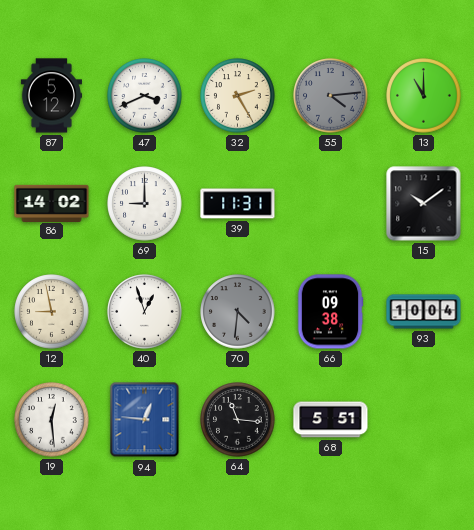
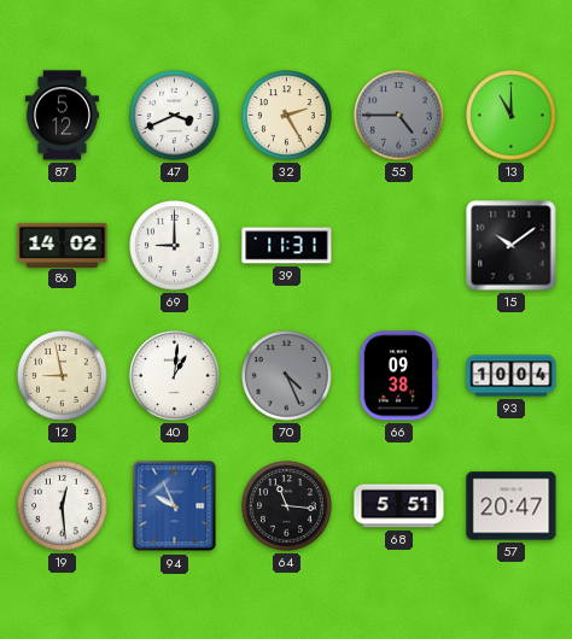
55: 4:14 -> 4:45 (399, 116)
40: 12:57 -> 1:01 (175, 376)
70: 4:31 -> 4:26 (287, 376)
94: 12:46 -> 9:56 (175, 506)
57: none -> 20:47 (512, 506)
